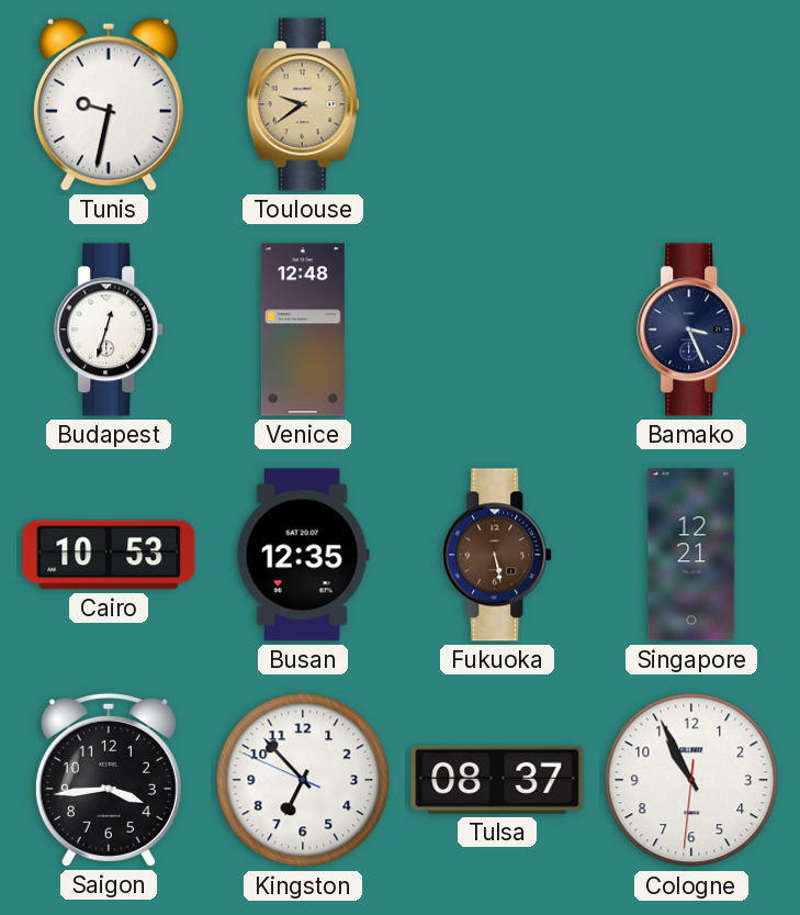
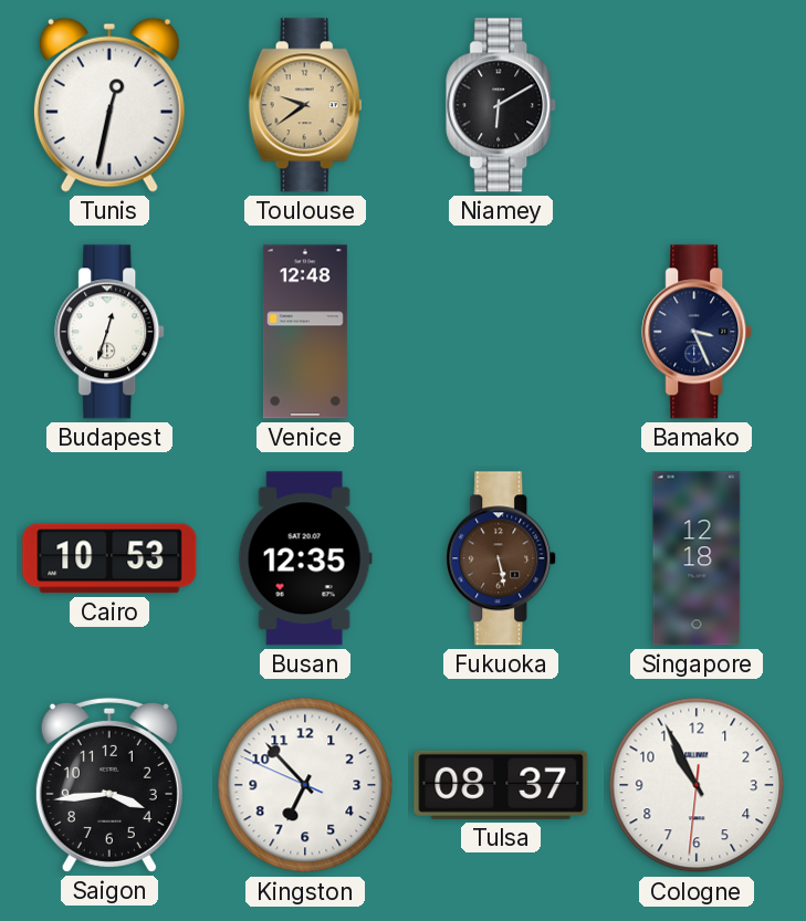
Tunis: 9:32 -> 12:32 (109, 105)
Niamey: none -> 6:10 (502, 105)
Singapore: 12:21 -> 12:18 (697, 558)
